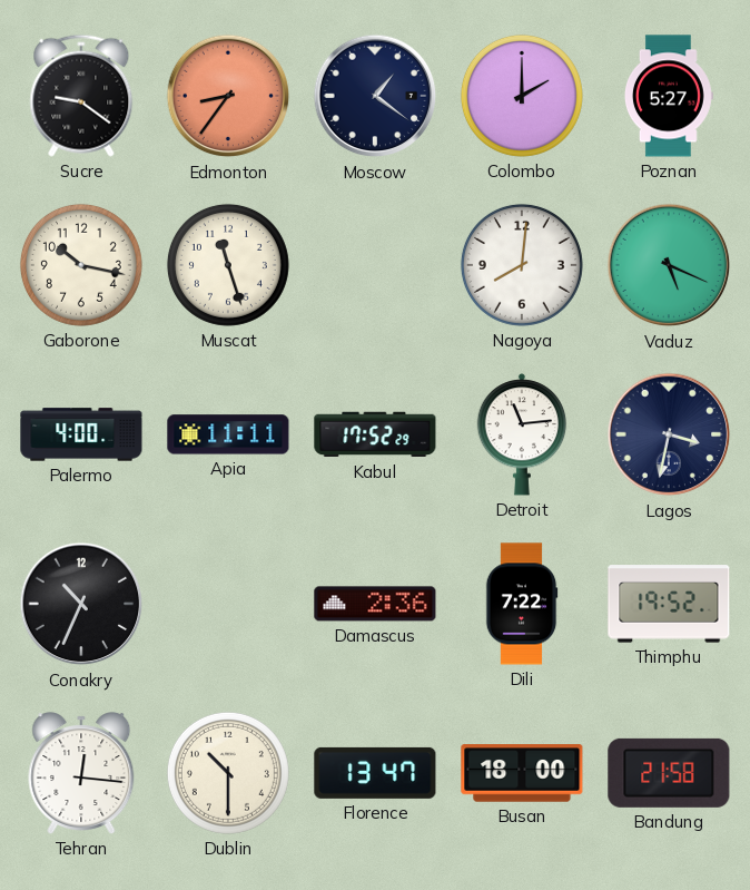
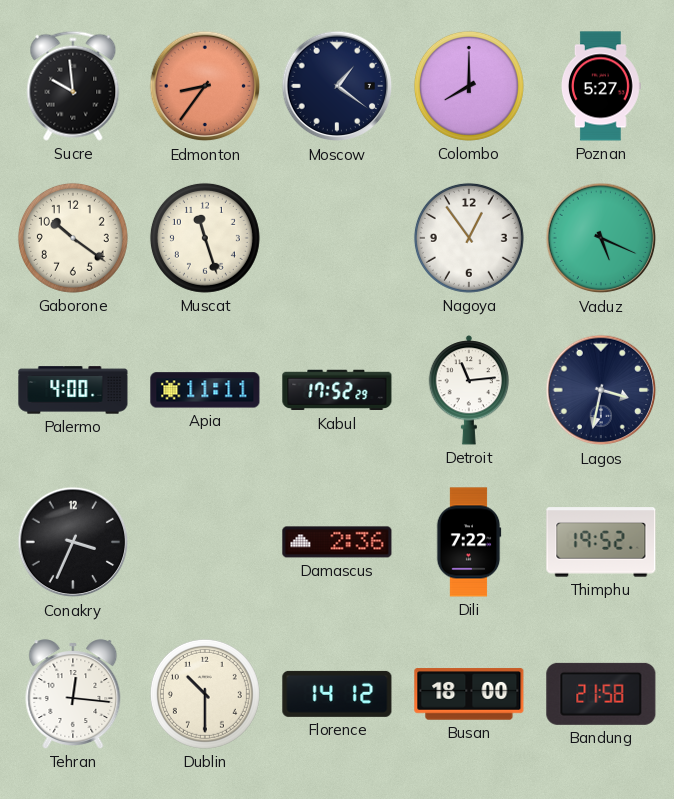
Sucre: 9:21 -> 9:59 (73, 86)
Colombo: 2:00 -> 8:00 (469, 86)
Gaborone: 10:17 -> 10:21 (73, 238)
Nagoya: 8:01 -> 12:54 (469, 238)
Conakry: 10:34 -> 3:34 (73, 542)
Florence: 13:47 -> 14:12 (337, 694)
